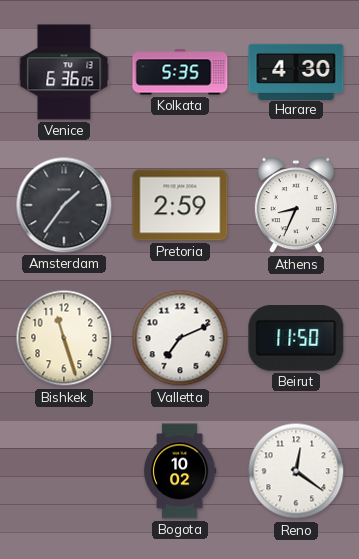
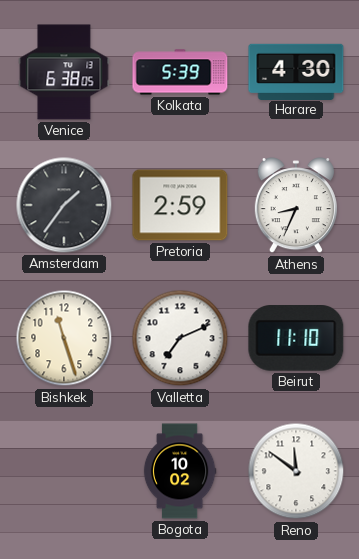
Venice: 6:36 -> 6:38 (64, 72)
Kolkata: 5:35 -> 5:39 (180, 72)
Beirut: 11:50 -> 11:10 (296, 338)
Reno: 12:21 -> 11:51 (296, 471)
